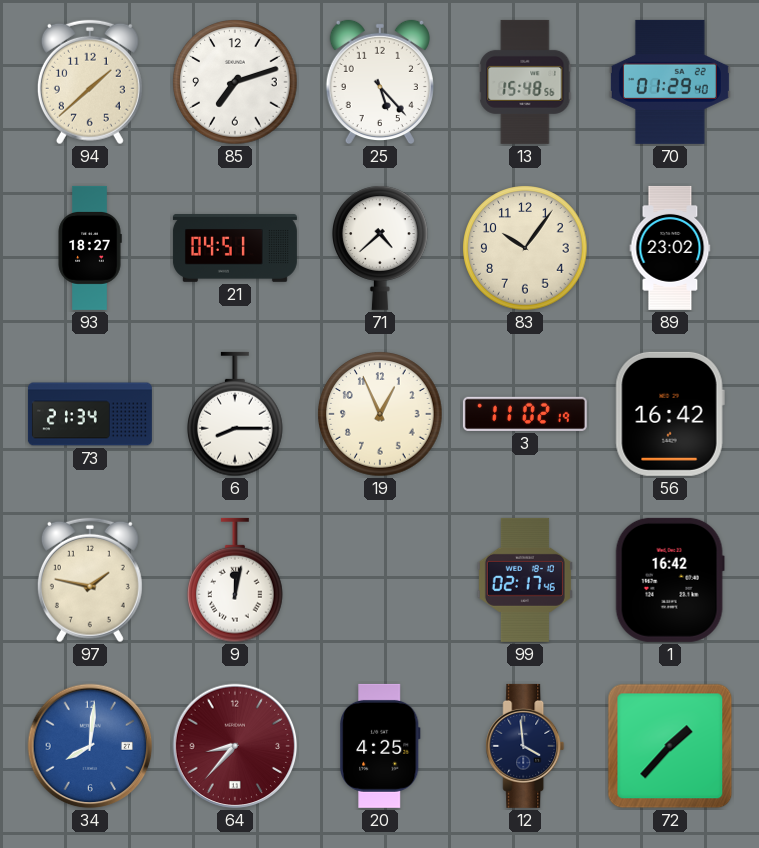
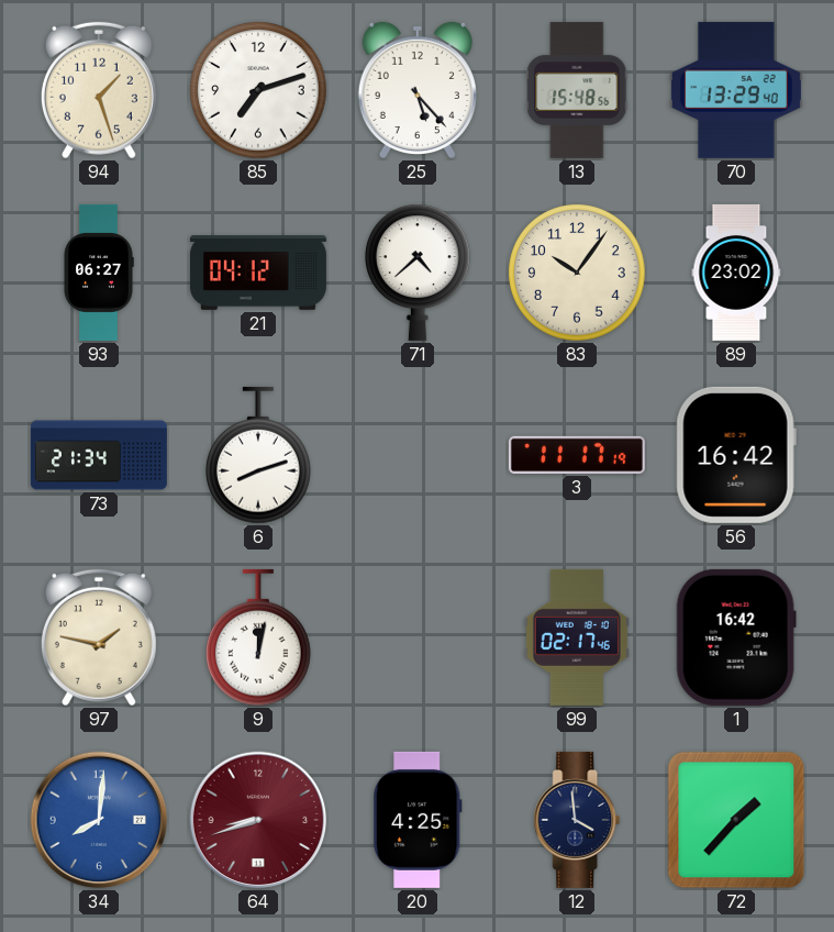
94: 1:38 -> 1:27 (99, 90)
70: 01:29 -> 13:29 (736, 90)
93: 18:27 -> 06:27 (99, 273)
21: 04:51 -> 04:12 (258, 274)
6: 8:15 -> 8:12 (259, 455)
19: 12:56 -> none (380, 414)
3: 11:02 -> 11:17 (577, 455)
64: 8:37 -> 8:42 (258, 820)
